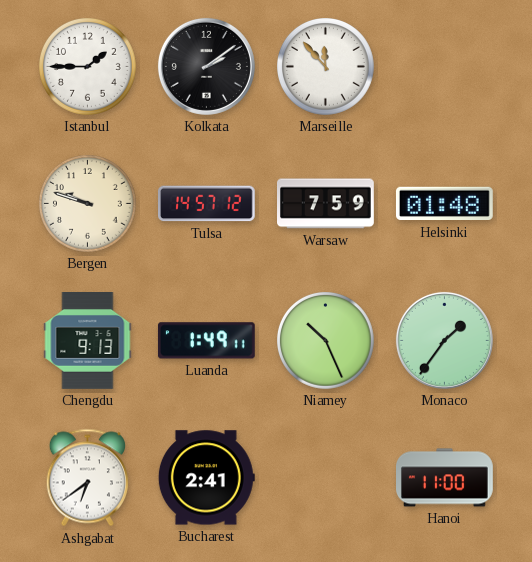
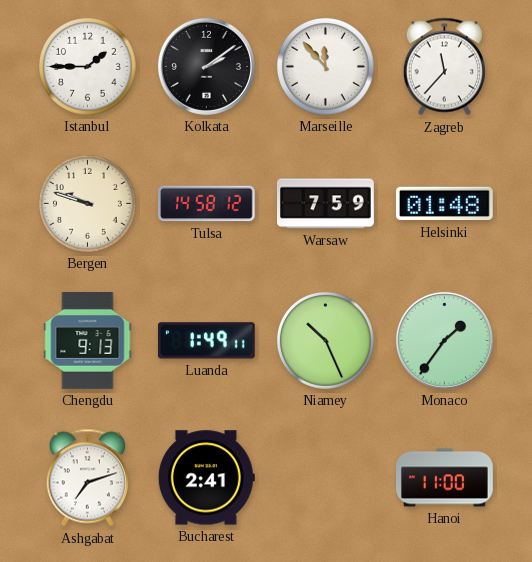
Zagreb: none -> 11:37 (444, 67)
Tulsa: 14:57 -> 14:58 (207, 204)
Ashgabat: 6:39 -> 7:12 (87, 478)
